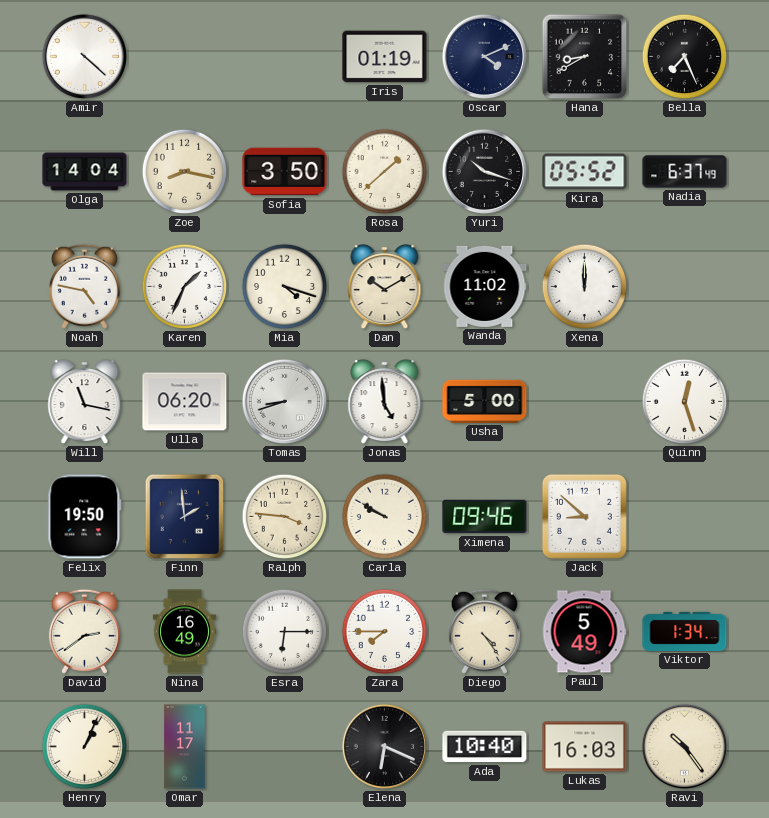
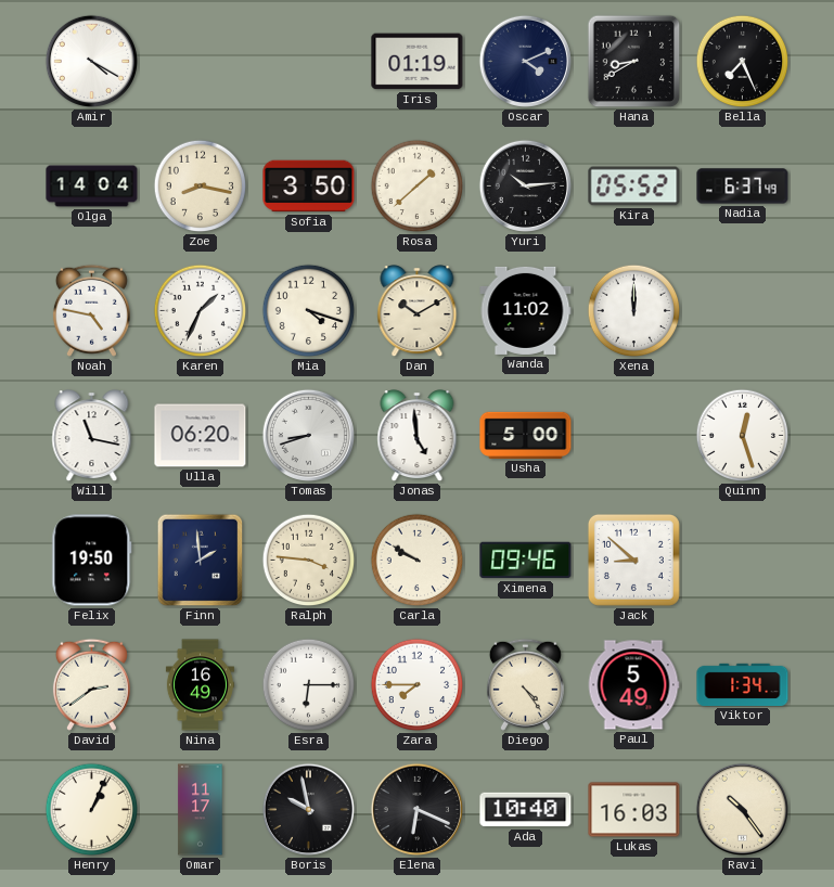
Amir: 4:22 -> 4:20 (91, 61)
Yuri: 10:18 -> 10:14 (525, 185)
Boris: none -> 9:58 (308, 809)
